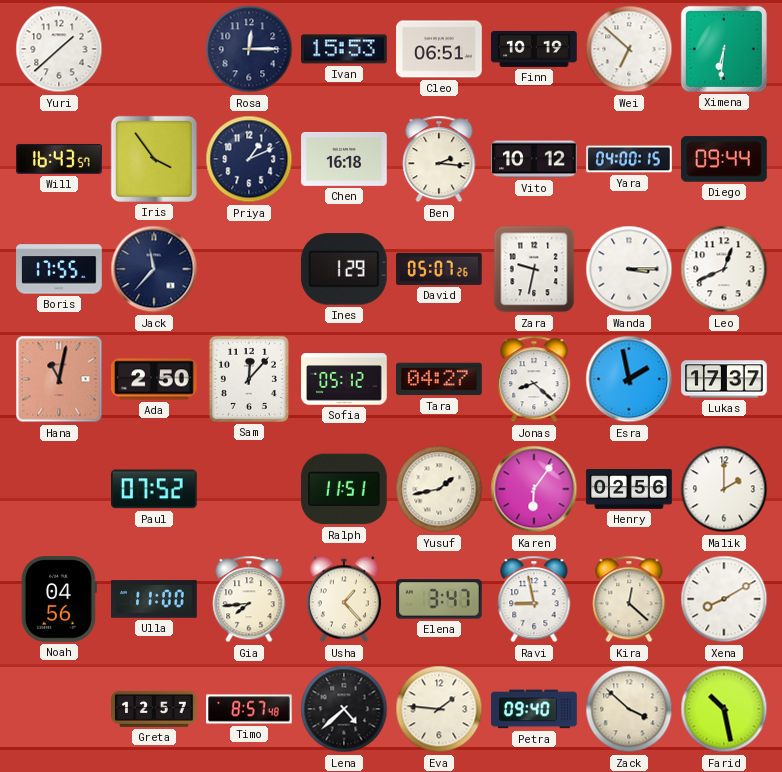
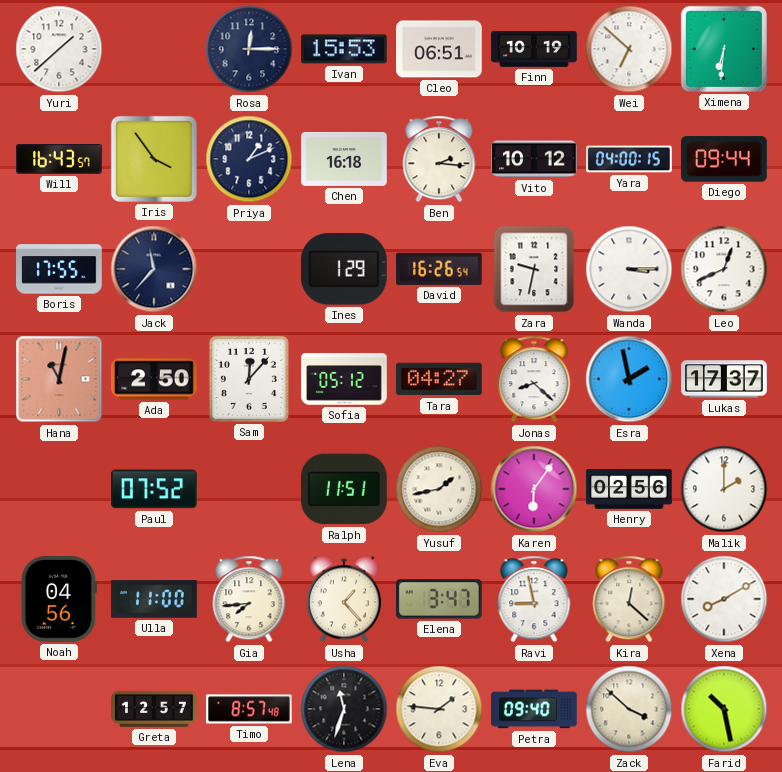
David: 05:07 -> 16:26 (439, 269)
Lena: 4:38 -> 11:33 (344, 709)
